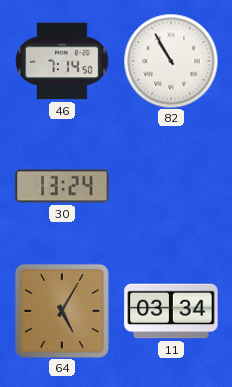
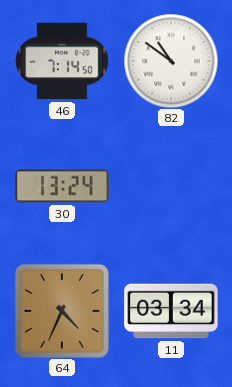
82: 10:55 -> 10:51 (171, 61)
64: 5:05 -> 4:34 (62, 311)
